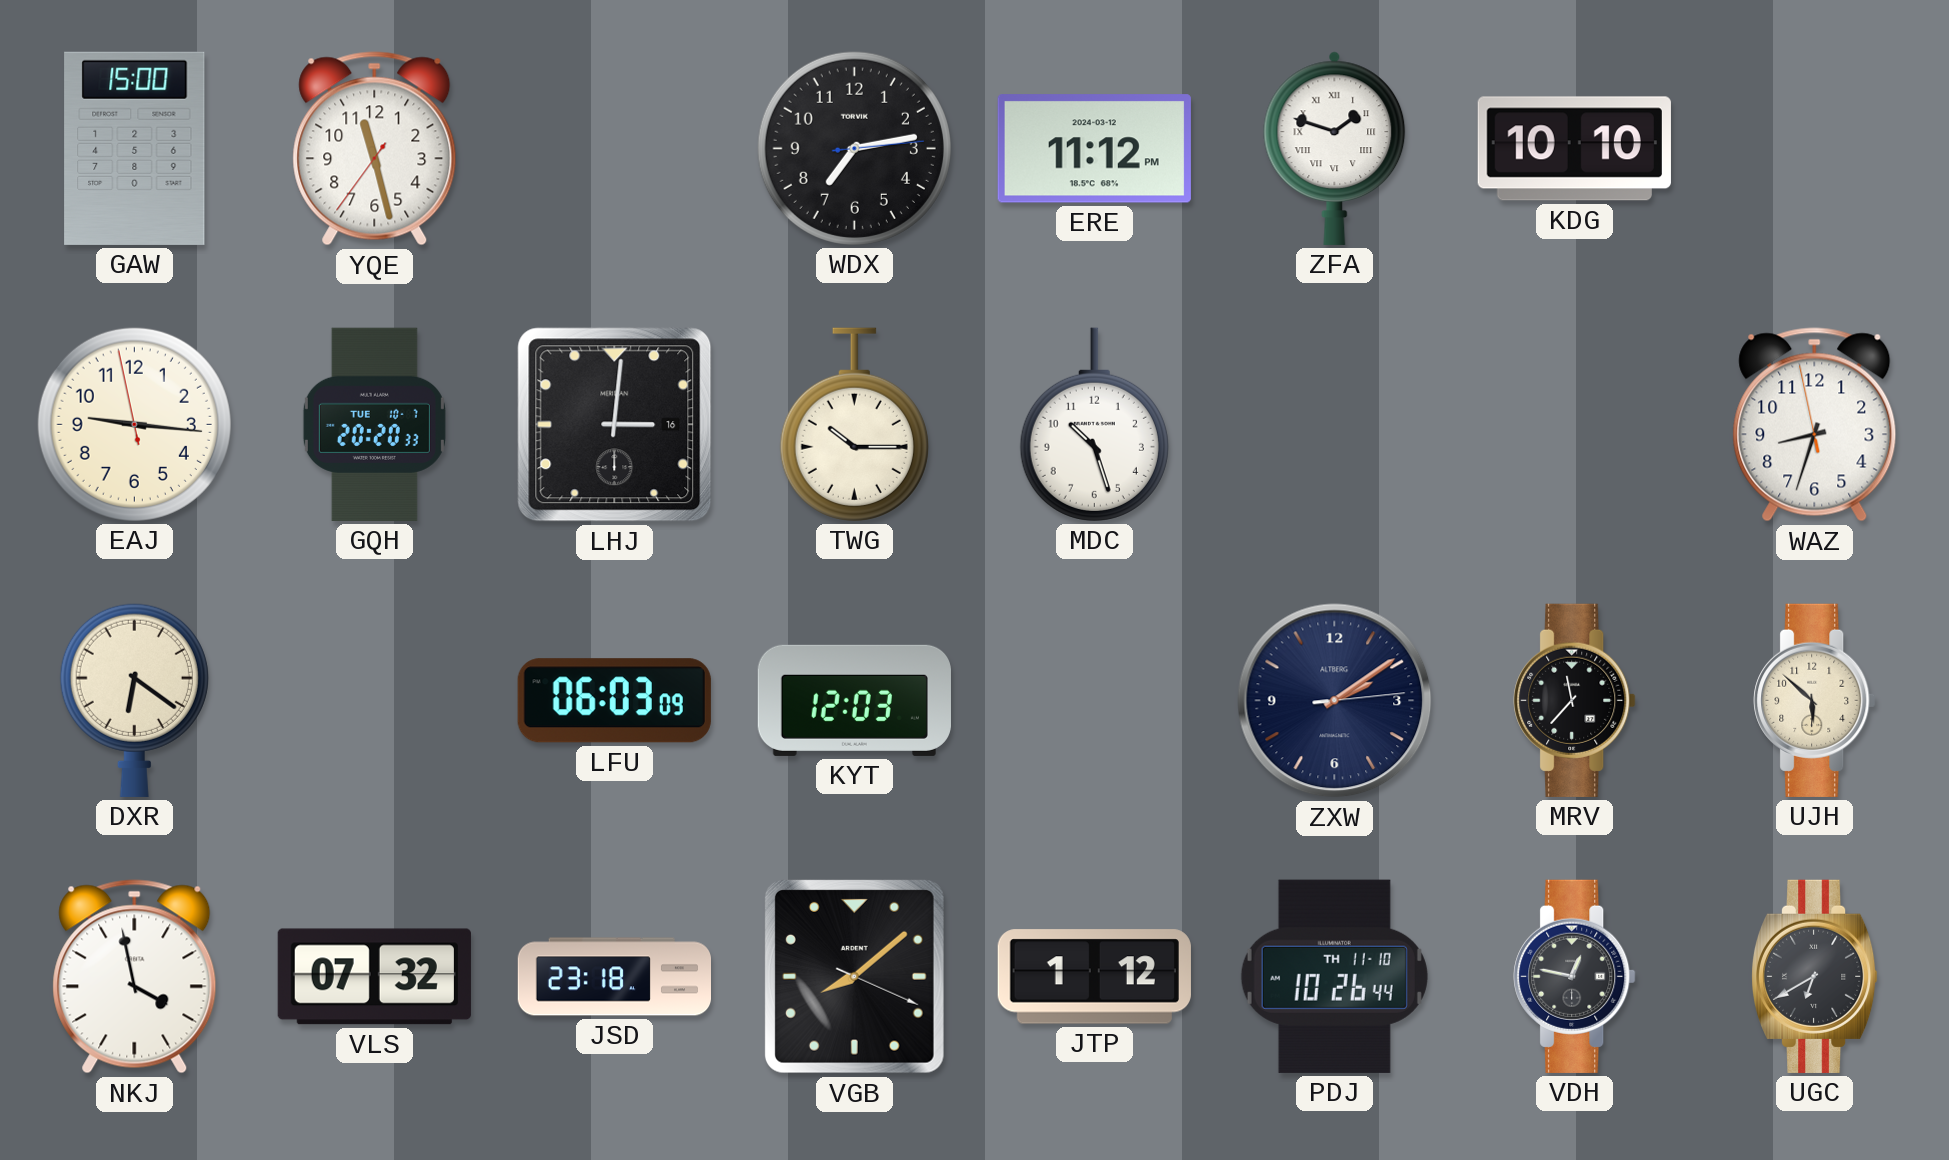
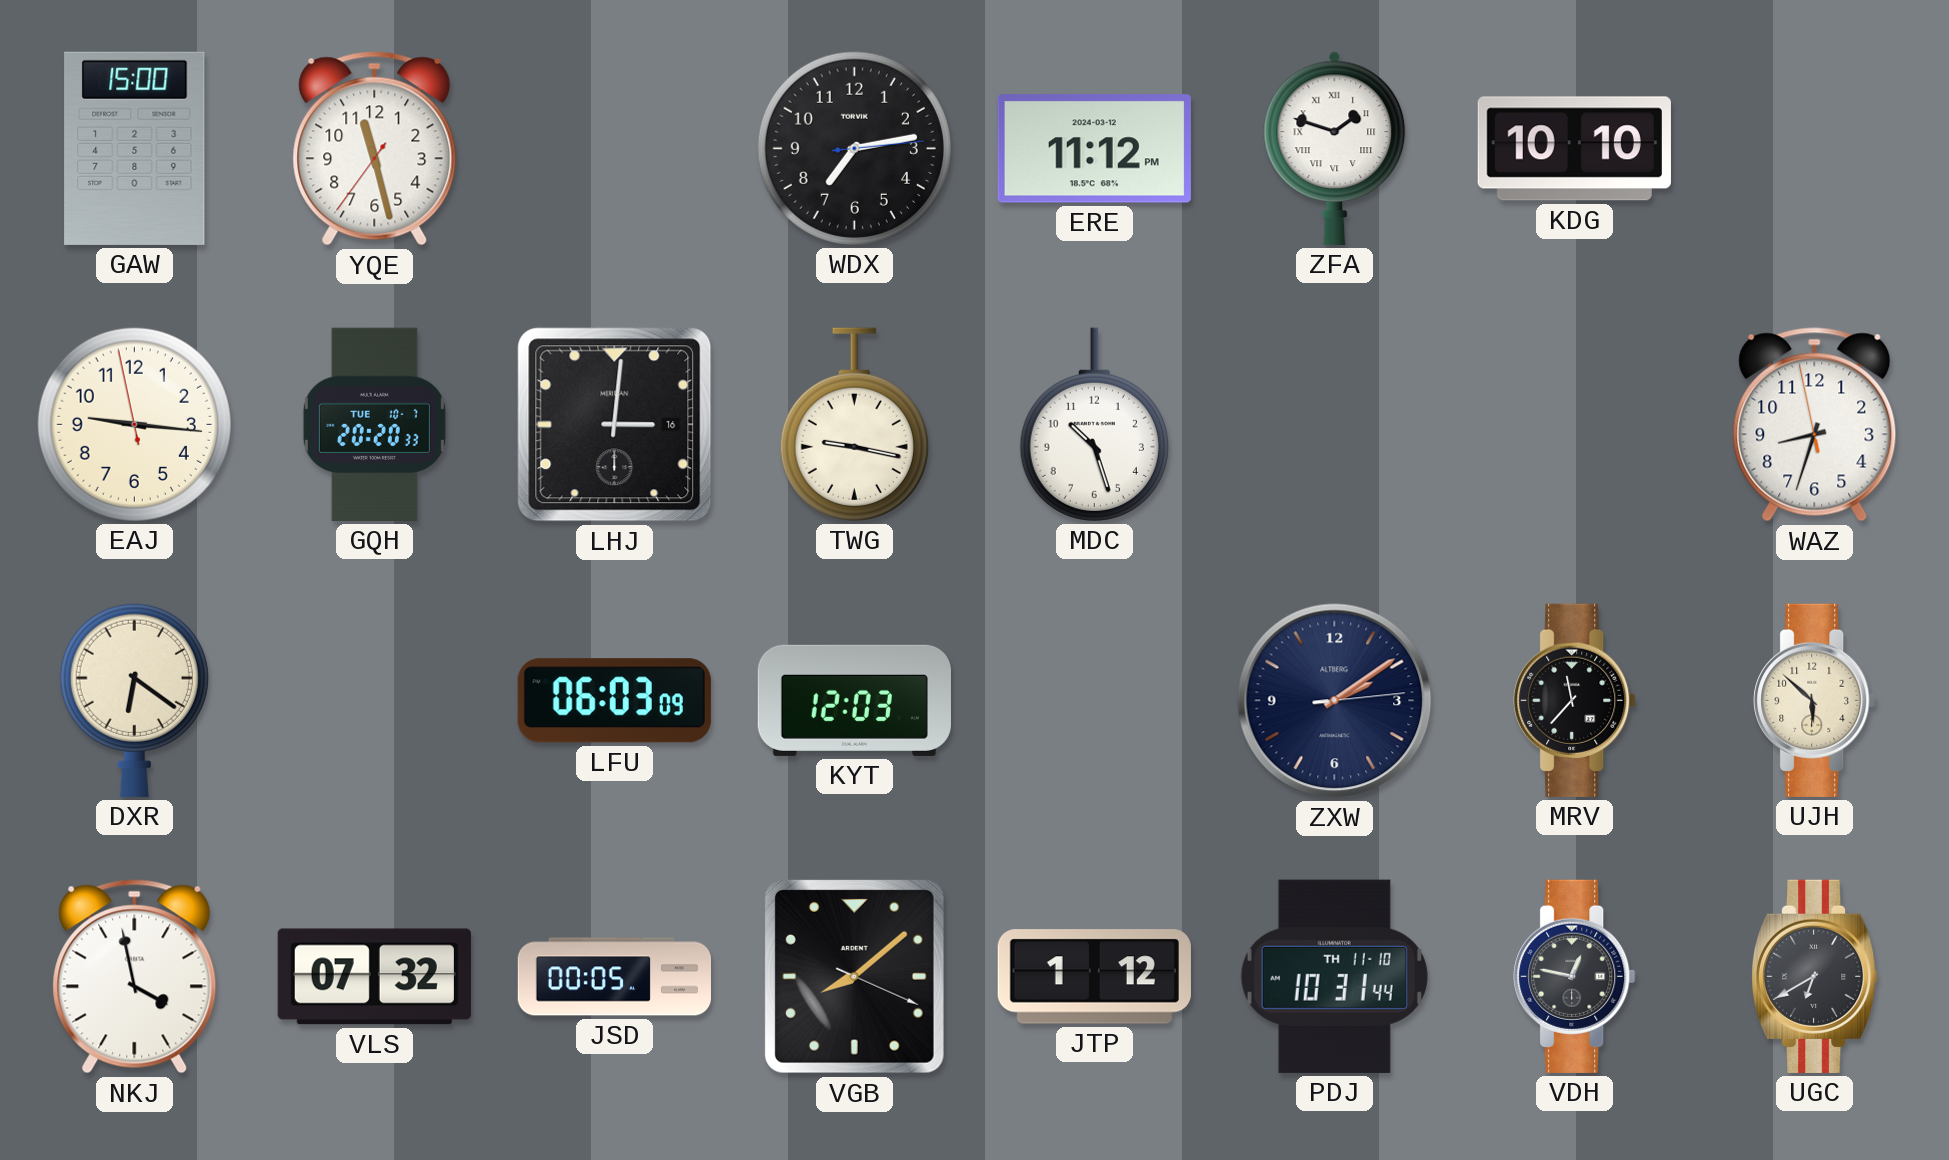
TWG: 10:15 -> 9:17 (854, 424)
JSD: 23:18 -> 00:05 (614, 977)
PDJ: 10:26 -> 10:31 (1334, 976)
